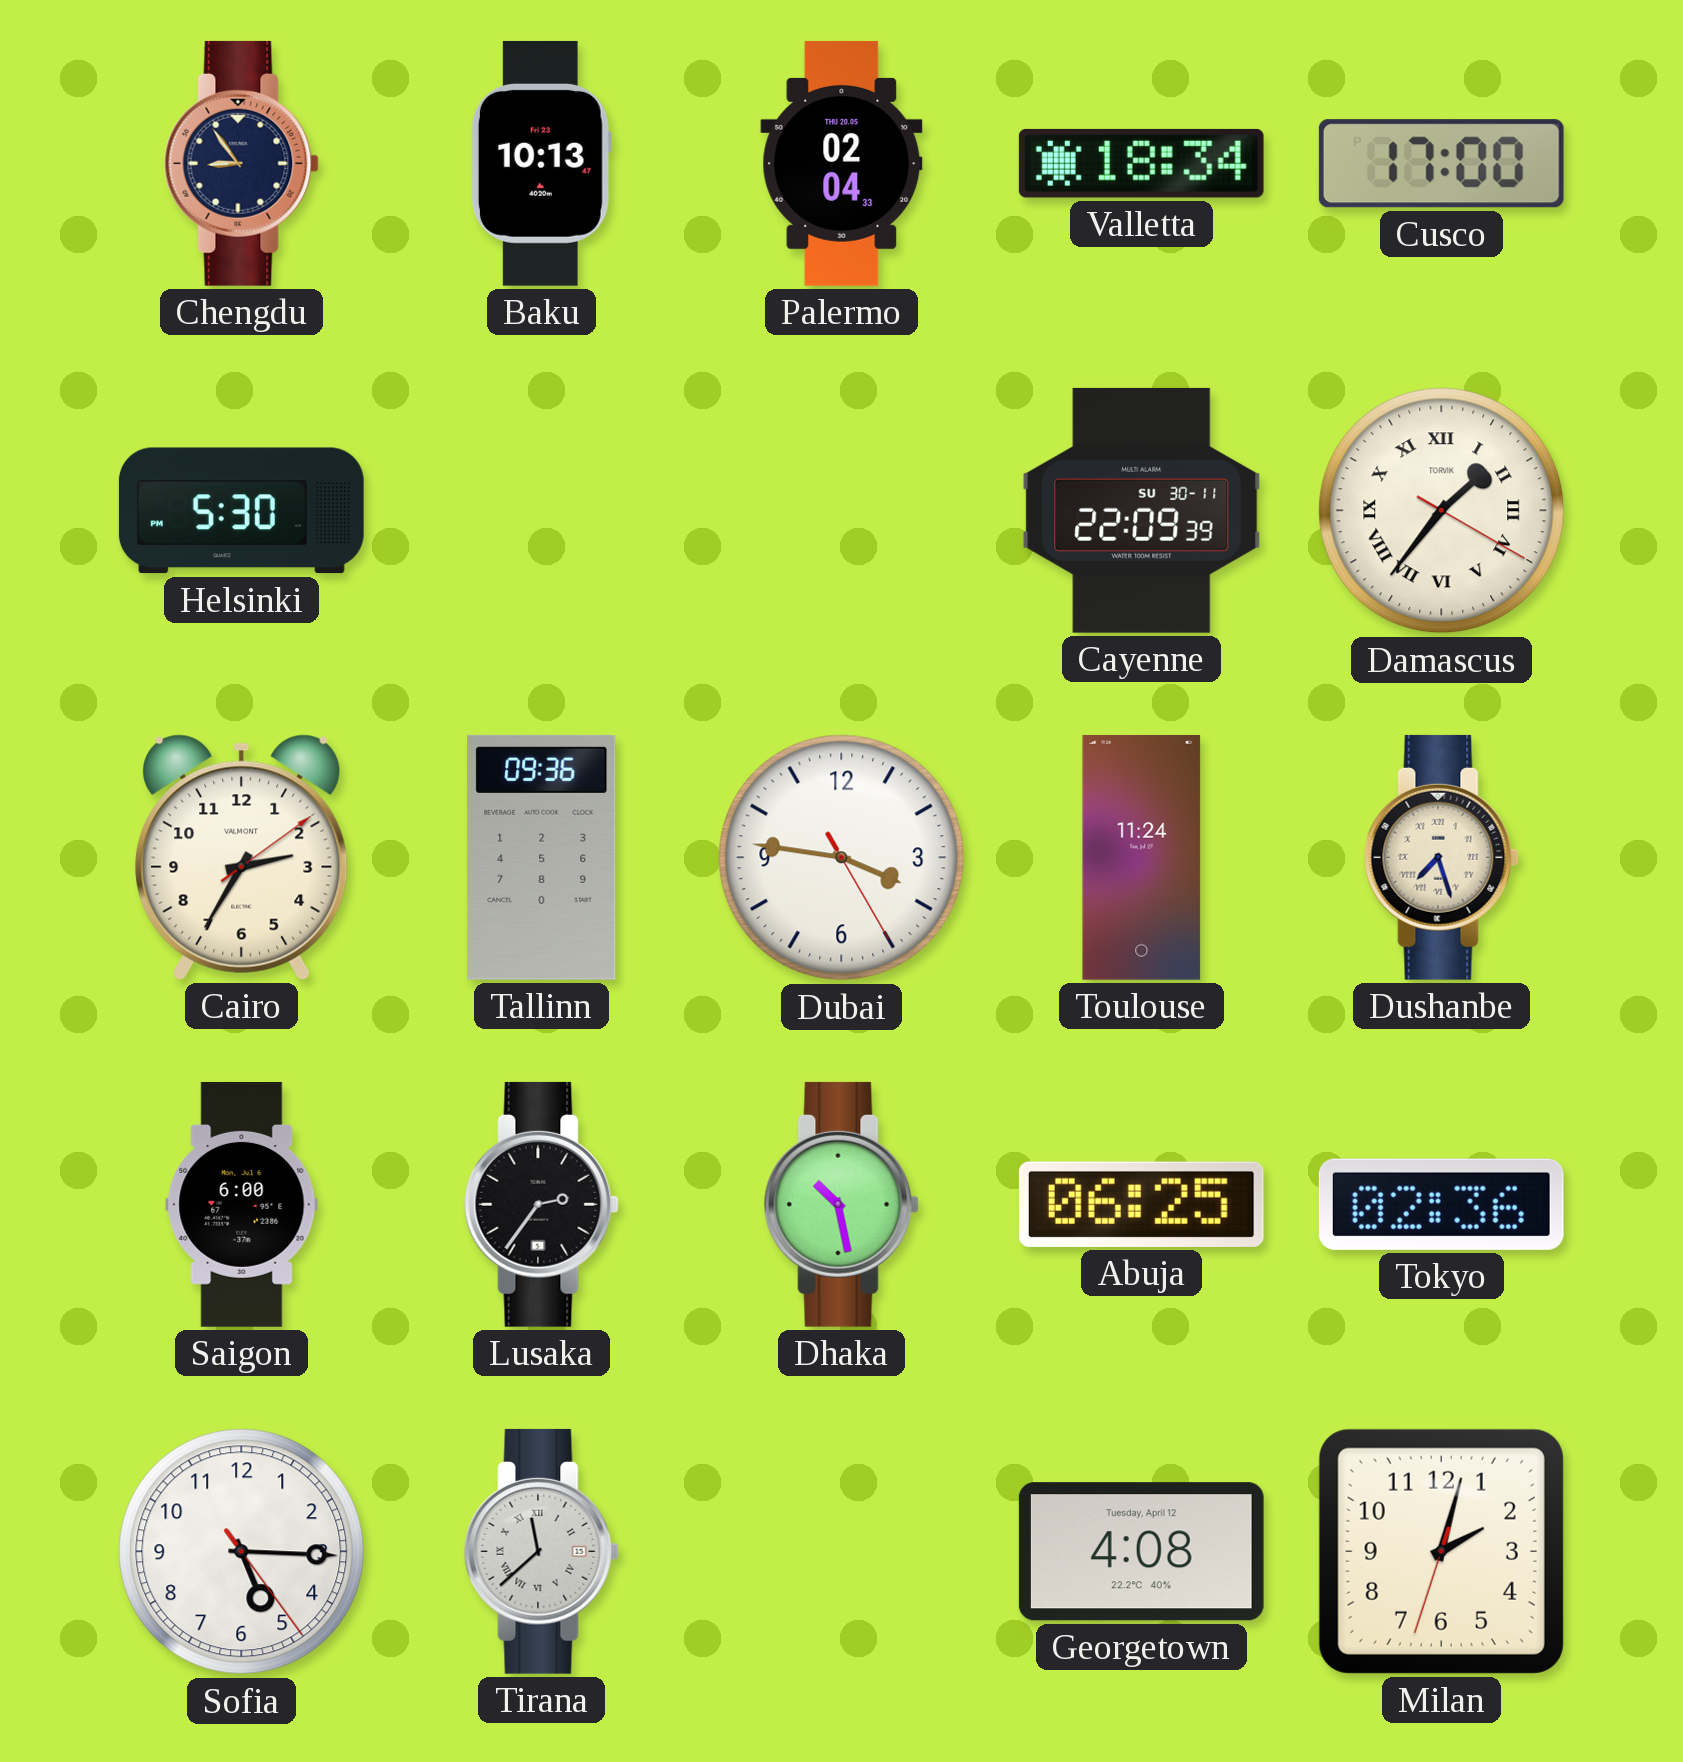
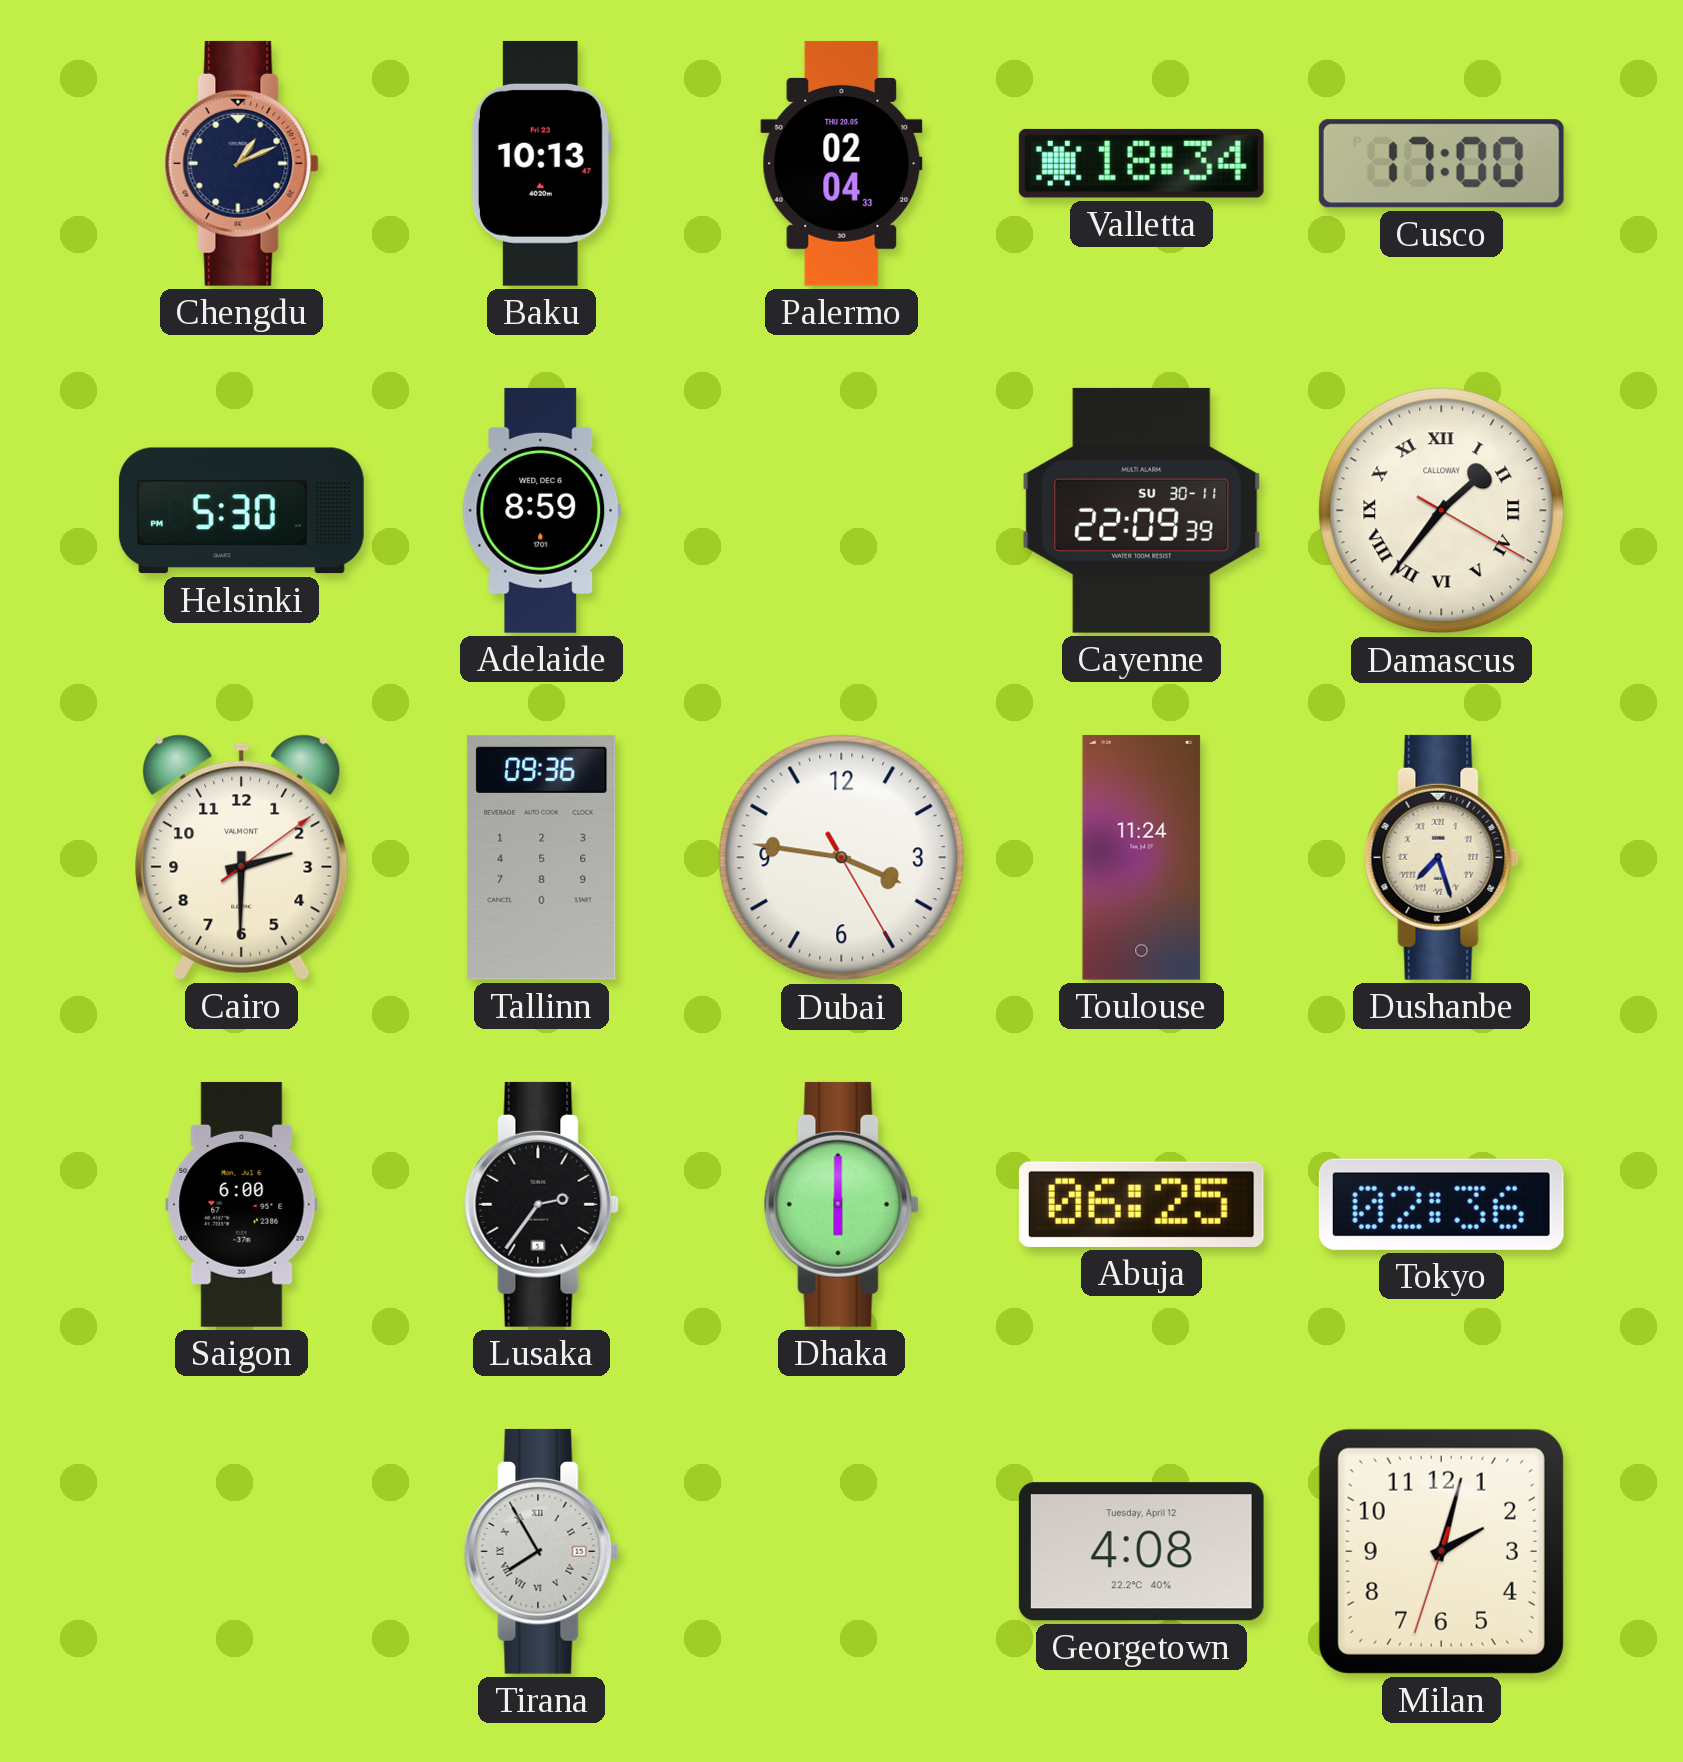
Chengdu: 8:54 -> 1:11 (241, 163)
Adelaide: none -> 8:59 (542, 510)
Damascus brand: TORVIK -> CALLOWAY (1442, 511)
Cairo: 2:35 -> 2:30 (242, 857)
Dhaka: 10:28 -> 6:00 (841, 1204)
Sofia: 5:15 -> none (242, 1552)
Tirana: 11:38 -> 7:55 (541, 1551)
